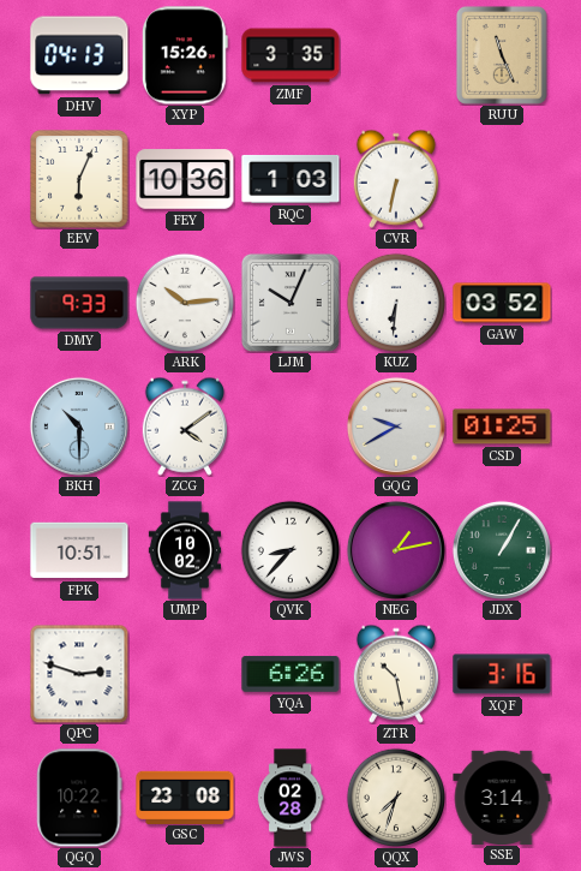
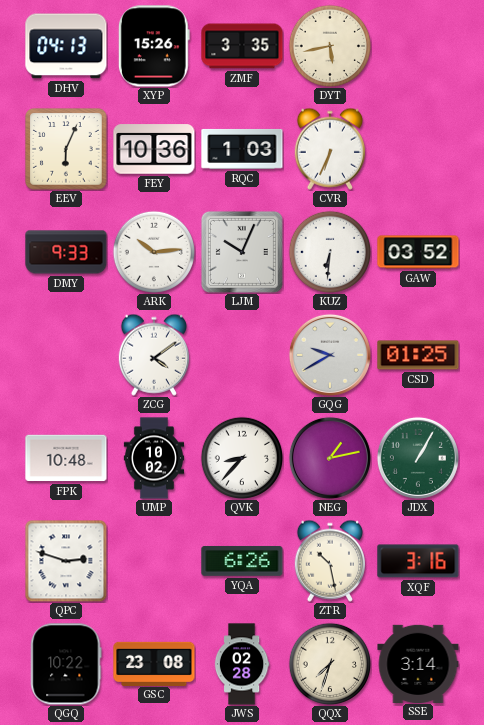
DYT: none -> 5:43 (329, 45)
RUU: 11:26 -> none (502, 55)
CVR: 6:32 -> 6:34 (330, 149)
BKH: 10:30 -> none (79, 426)
FPK: 10:51 -> 10:48 (66, 458)
